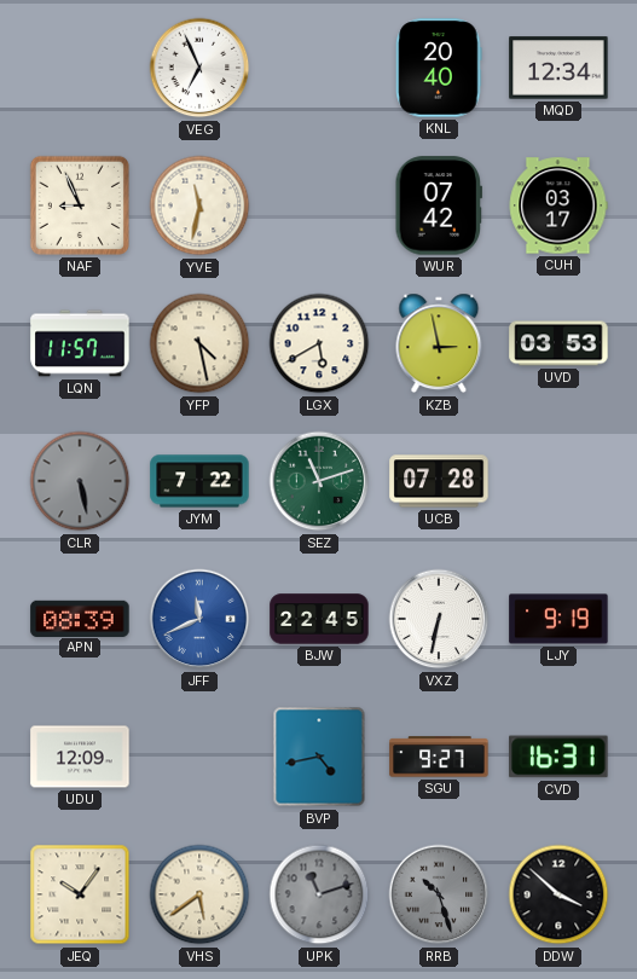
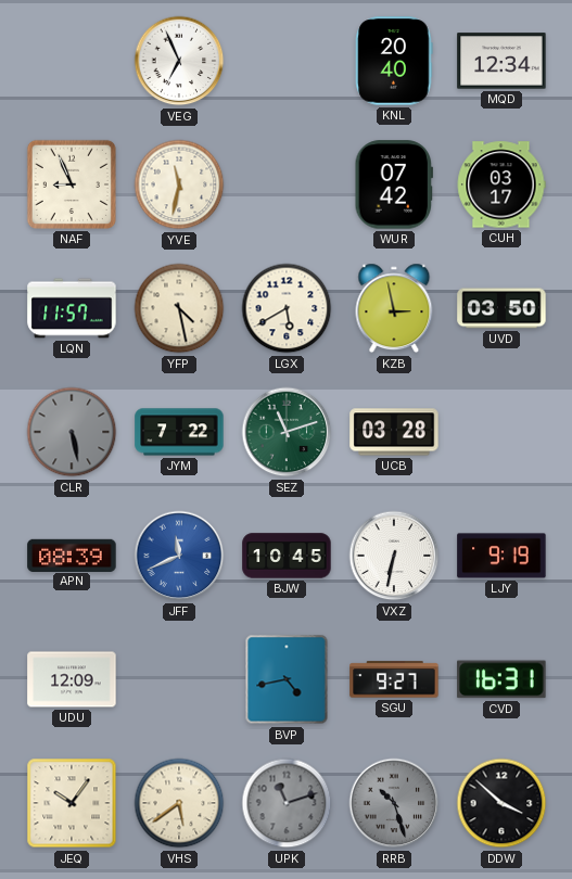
UVD: 03:53 -> 03:50 (501, 308)
UCB: 07:28 -> 03:28 (394, 432)
BJW: 22:45 -> 10:45 (287, 556)
